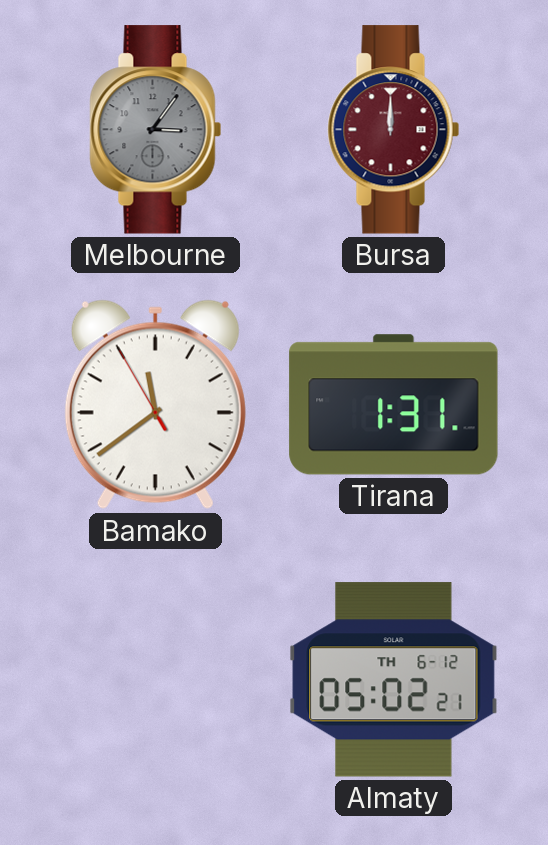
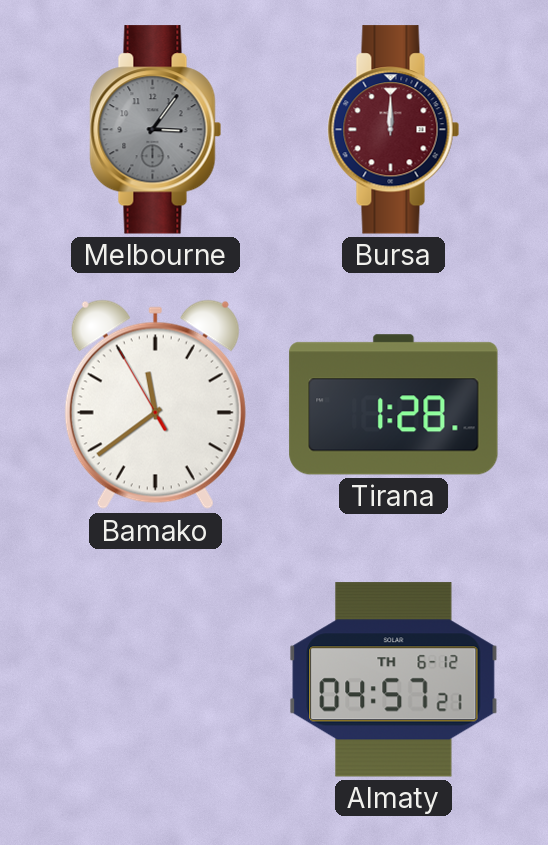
Tirana: 1:31 -> 1:28 (394, 405)
Almaty: 05:02 -> 04:57 (394, 680)
